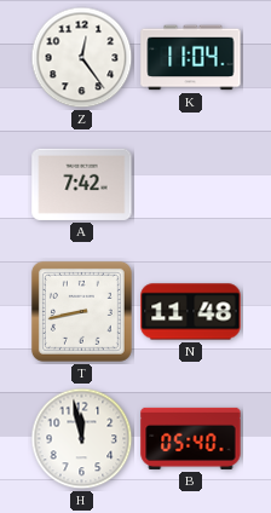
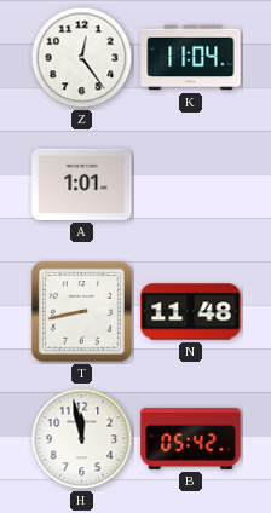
A: 7:42 -> 1:01 (82, 184)
B: 05:40 -> 05:42 (191, 438)
